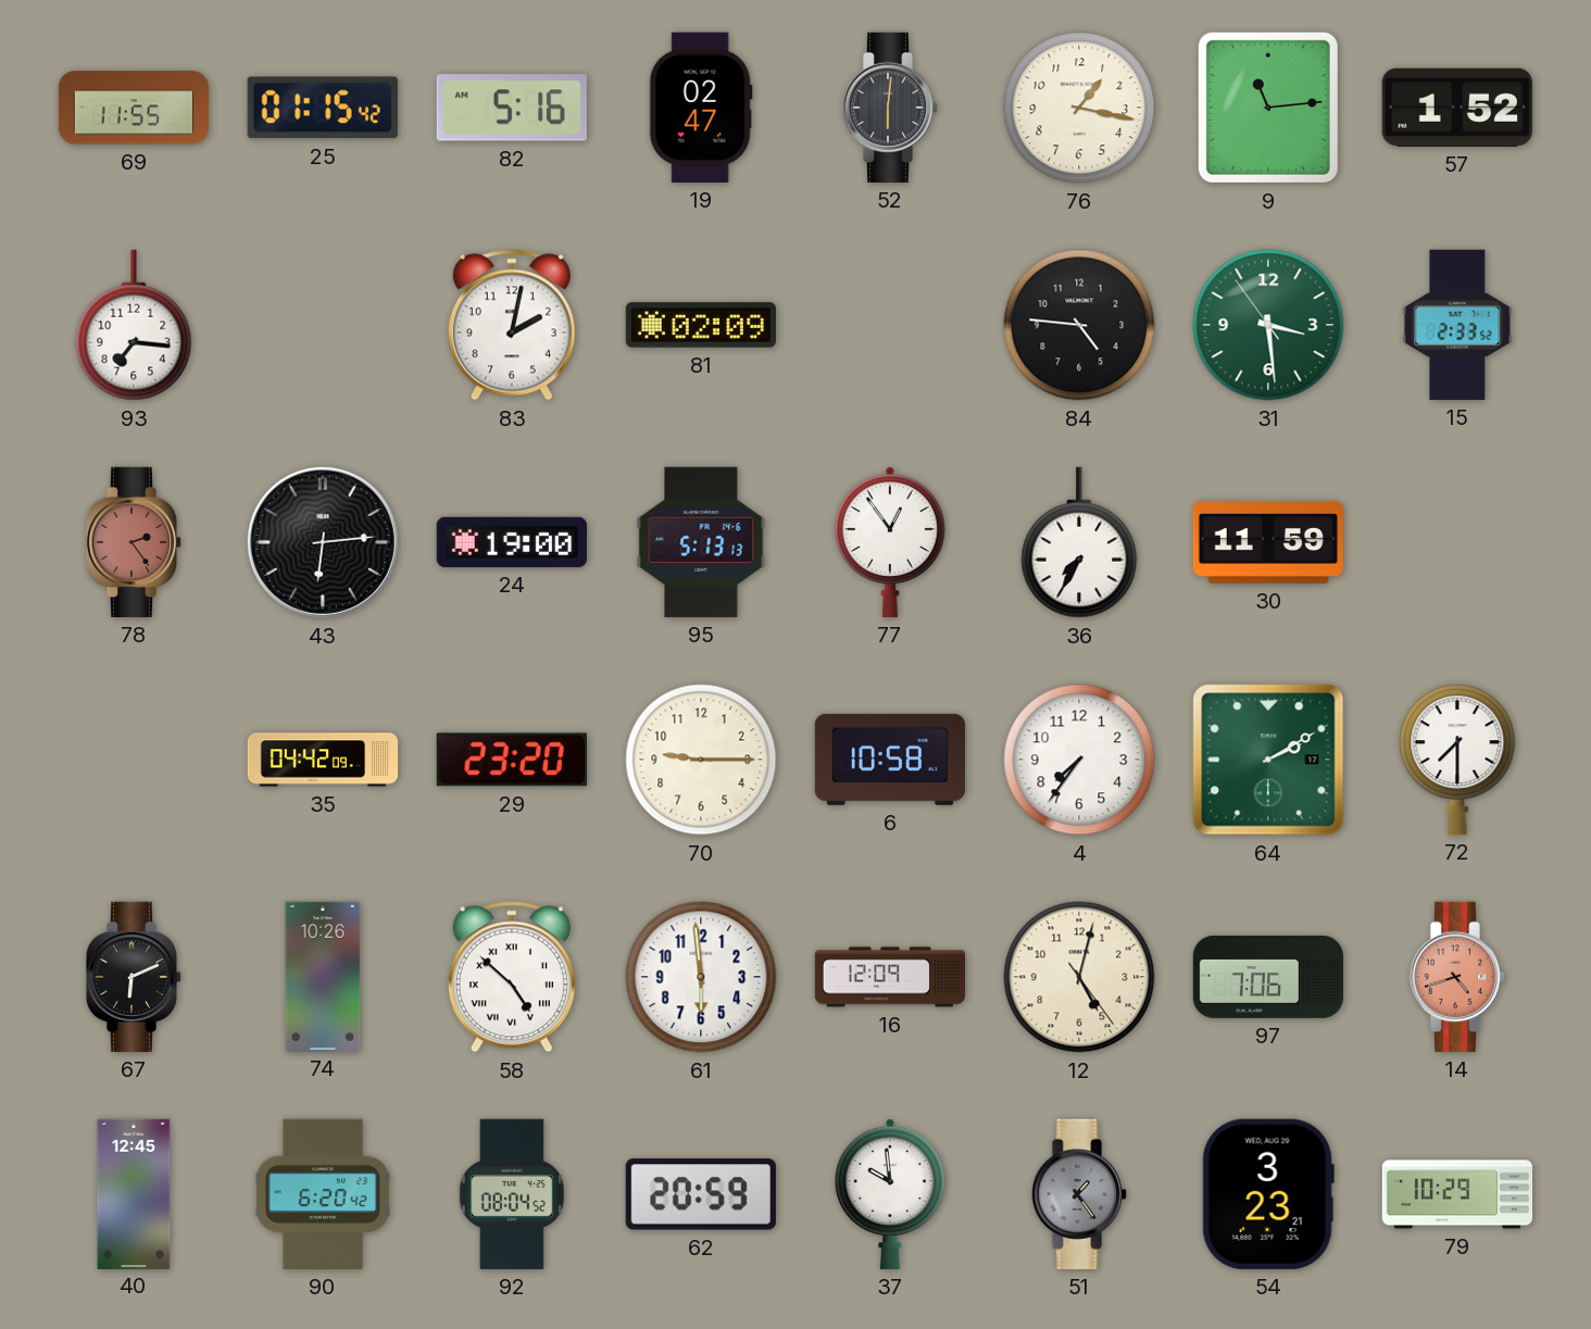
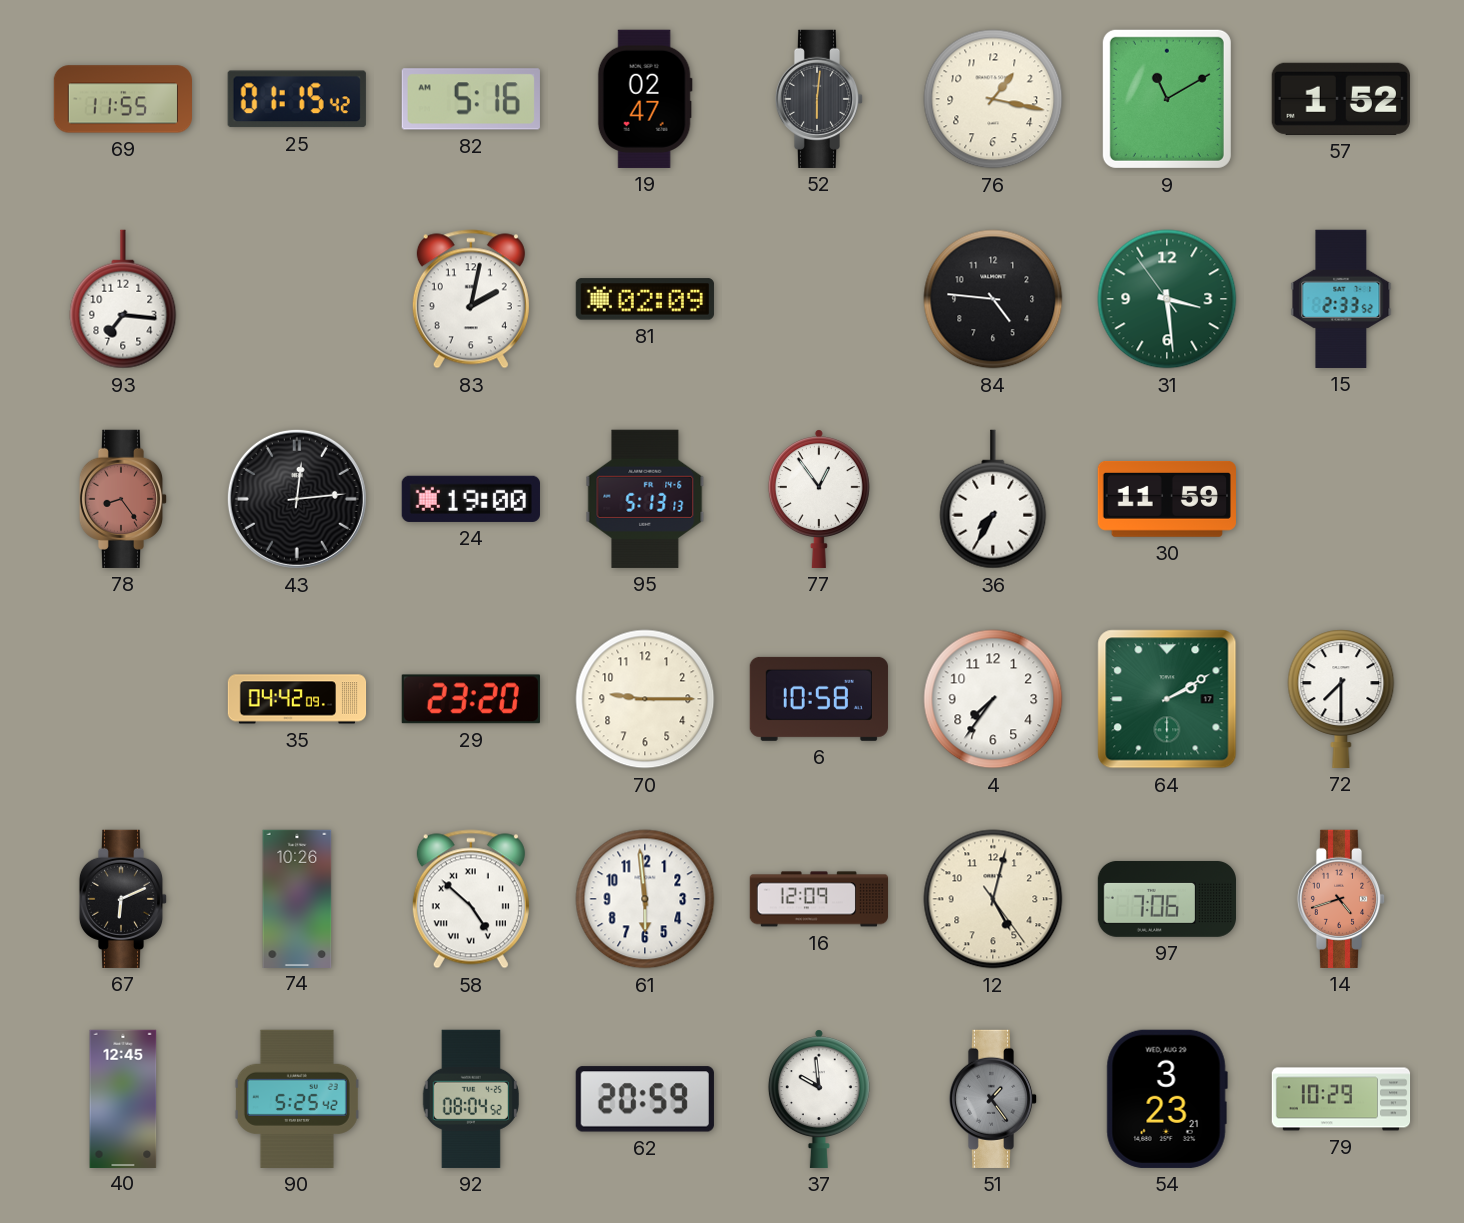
9: 11:14 -> 11:10 (1167, 99)
78: 2:24 -> 8:24 (123, 499)
43: 6:14 -> 12:14 (297, 499)
90: 6:20 -> 5:25 (297, 1099)
